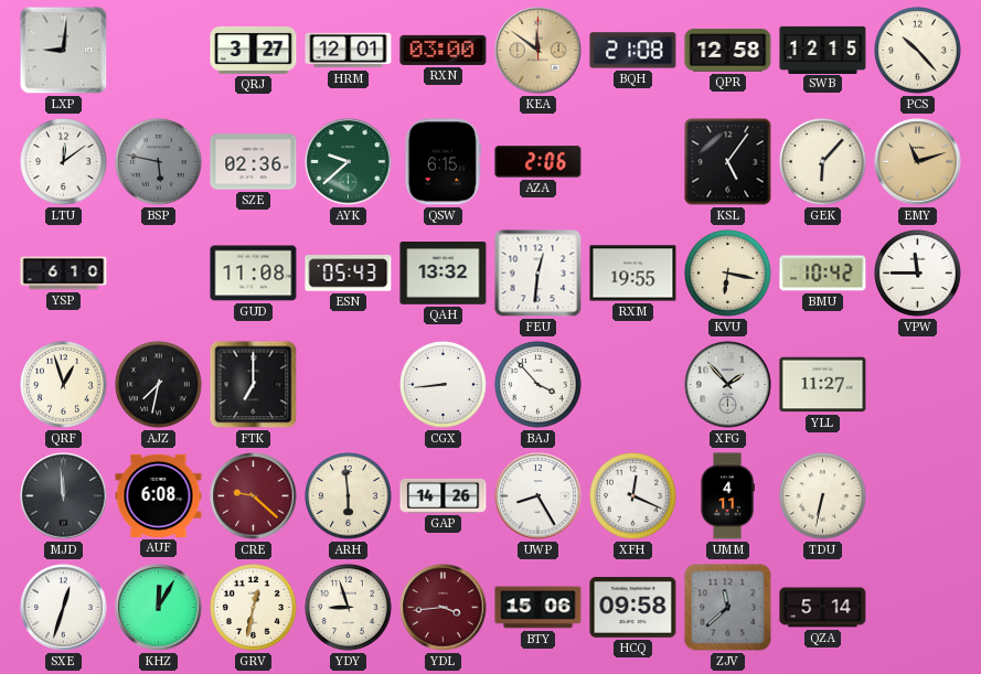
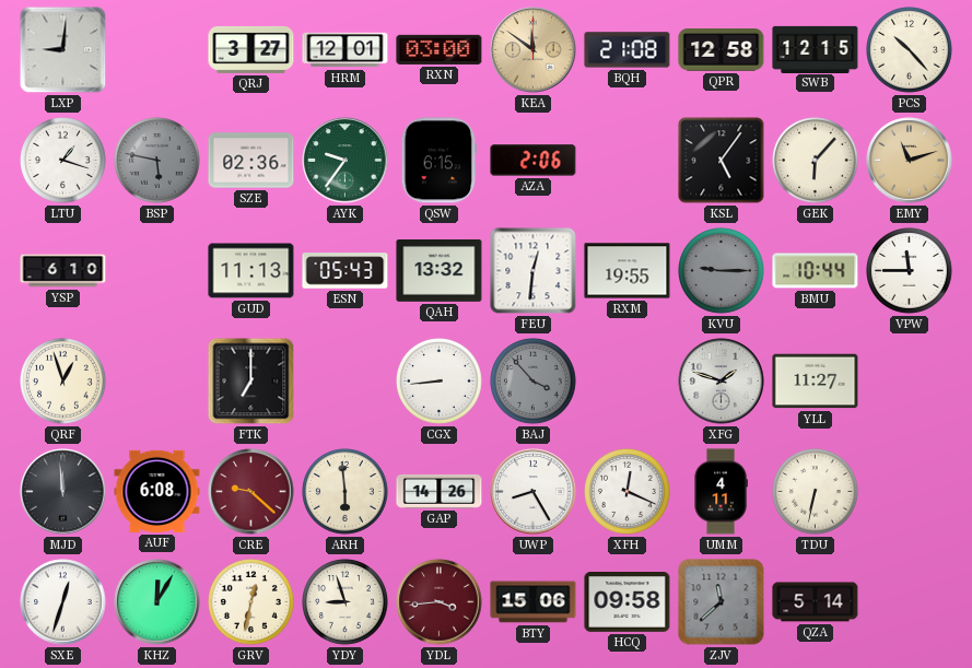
LTU: 12:09 -> 1:18 (63, 161)
AYK: 9:38 -> 9:36 (346, 161)
GUD: 11:08 -> 11:13 (251, 271)
KVU: 6:17 -> 9:15 (722, 271)
KVU dial: cream -> grey (722, 271)
BMU: 10:42 -> 10:44 (816, 271)
AJZ: 7:32 -> none (159, 385)
BAJ dial: white -> grey (534, 382)
XFG: 1:53 -> 1:48 (722, 382)
